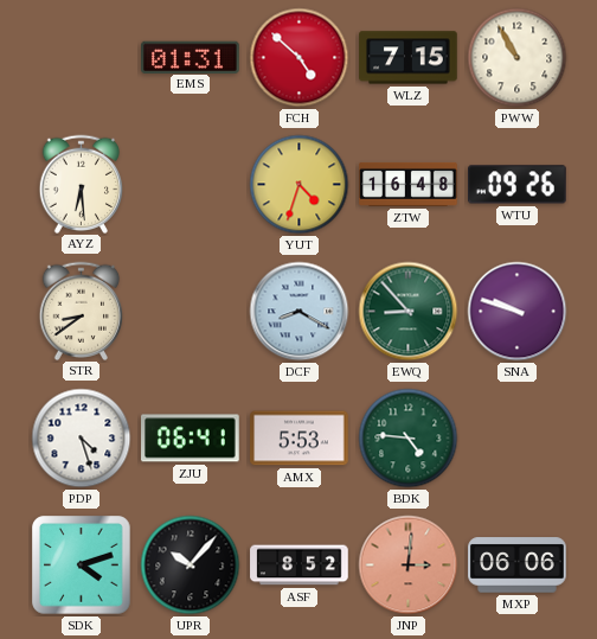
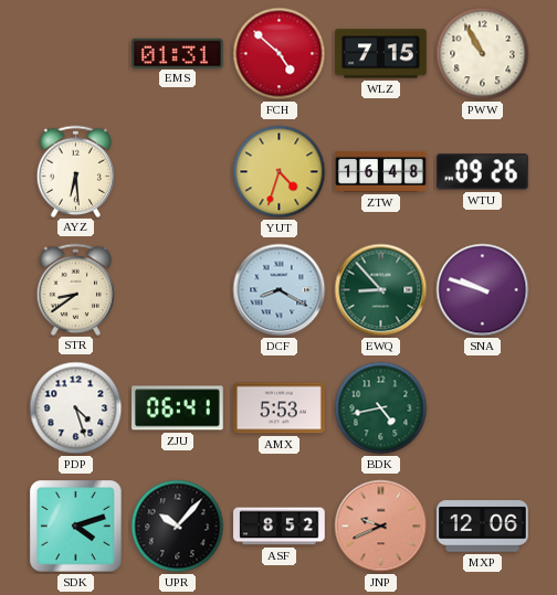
BDK: 4:46 -> 4:43 (381, 408)
JNP: 3:01 -> 9:41 (381, 527)
MXP: 06:06 -> 12:06 (483, 527)
